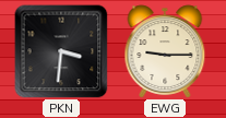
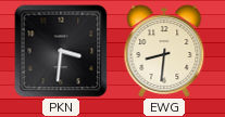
EWG: 9:15 -> 8:31 (164, 51)
